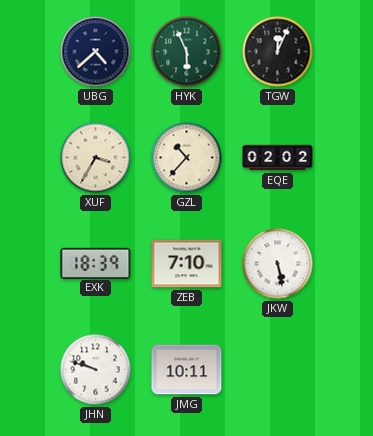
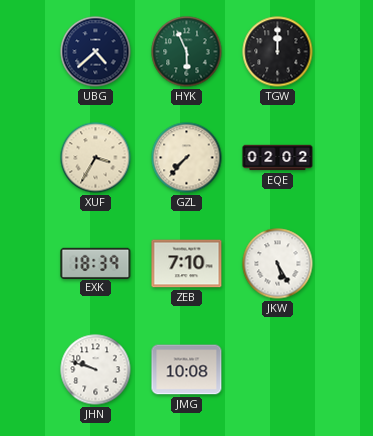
TGW: 12:04 -> 12:00 (278, 52)
GZL: 10:37 -> 7:37 (187, 158)
JKW: 5:28 -> 5:25 (278, 264)
JMG: 10:11 -> 10:08 (187, 370)
